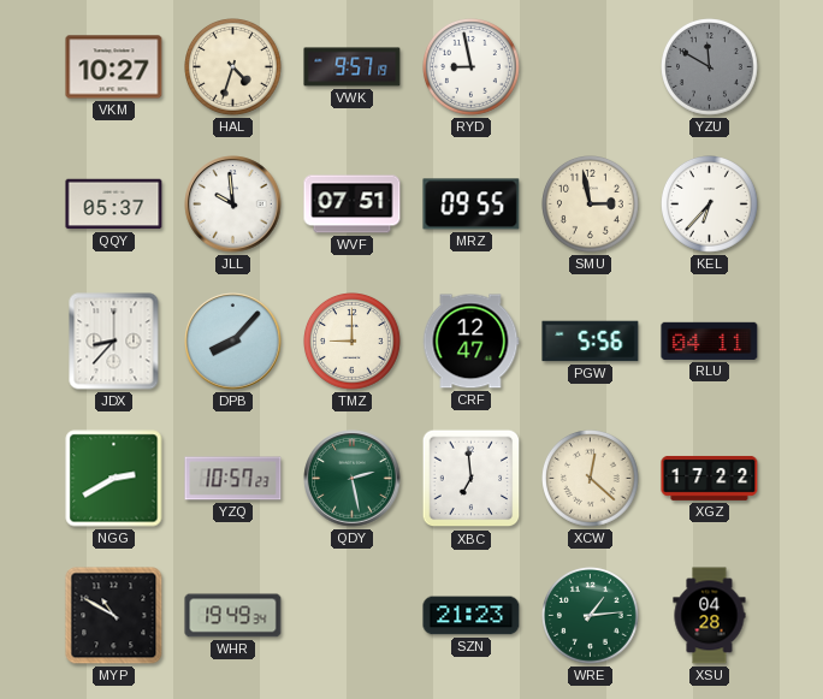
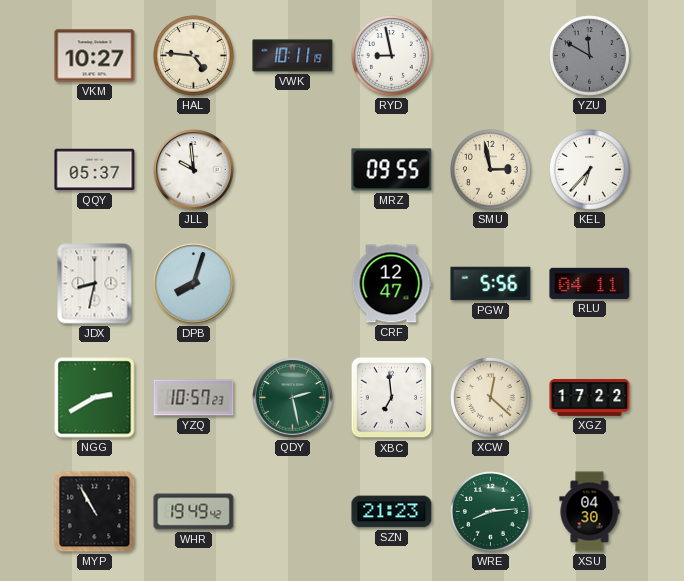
HAL: 4:33 -> 4:46 (194, 56)
VWK: 9:57 -> 10:11 (293, 56)
WVF: 07:51 -> none (353, 205)
JDX: 8:37 -> 8:32 (95, 284)
DPB: 8:07 -> 8:03 (194, 284)
TMZ: 9:00 -> none (353, 342)
MYP: 10:50 -> 10:55 (95, 512)
WHR: 19:49:34 -> 19:49:42 (194, 512)
WRE: 1:14 -> 8:14 (491, 512)
XSU: 04:28 -> 04:30 (590, 512)
